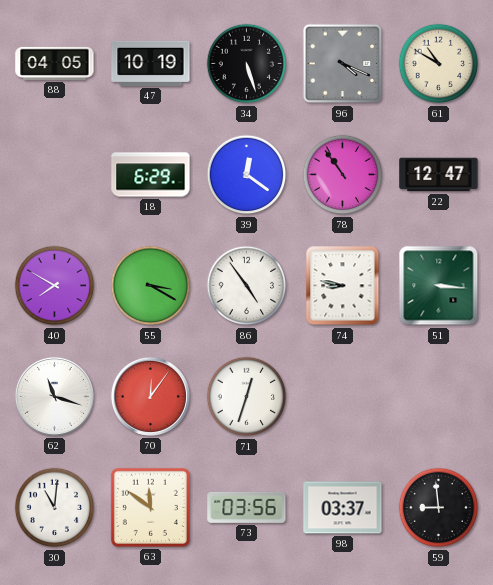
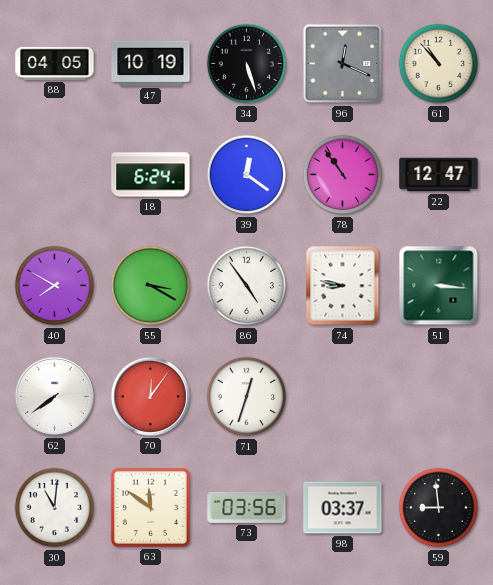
96: 4:19 -> 12:19 (343, 64)
61: 10:50 -> 10:53 (439, 64)
18: 6:29 -> 6:24 (151, 175)
62: 11:18 -> 7:39 (54, 396)
